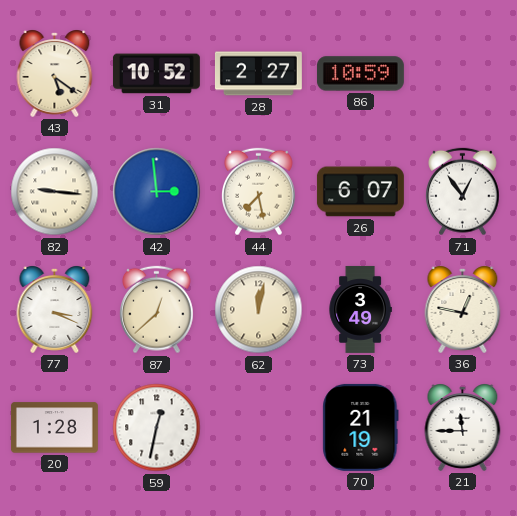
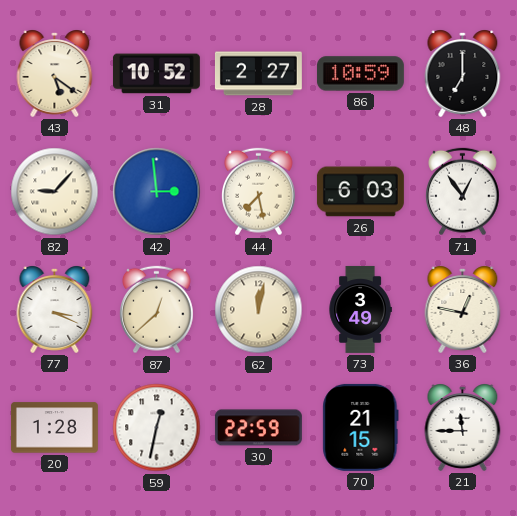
48: none -> 7:00 (463, 73)
82: 9:16 -> 9:07 (55, 192)
26: 6:07 -> 6:03 (360, 192)
30: none -> 22:59 (258, 428)
70: 21:19 -> 21:15 (361, 427)
